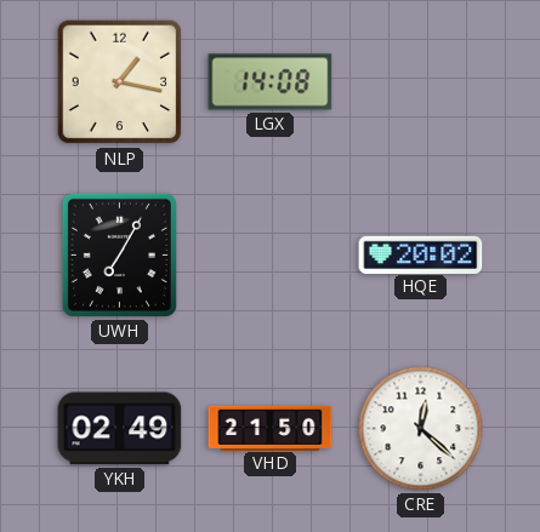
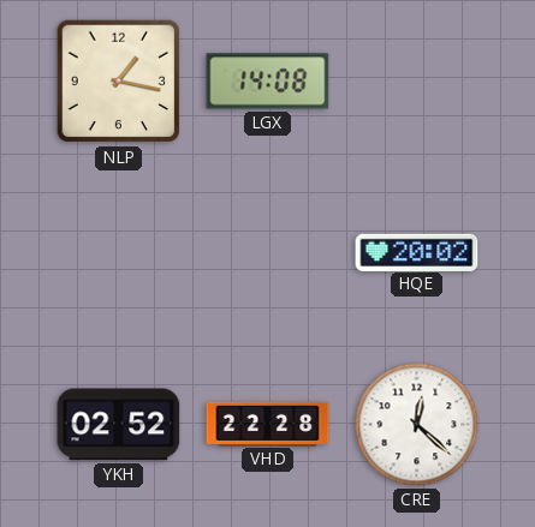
UWH: 7:05 -> none (119, 254)
YKH: 02:49 -> 02:52 (119, 425)
VHD: 21:50 -> 22:28 (268, 424)
